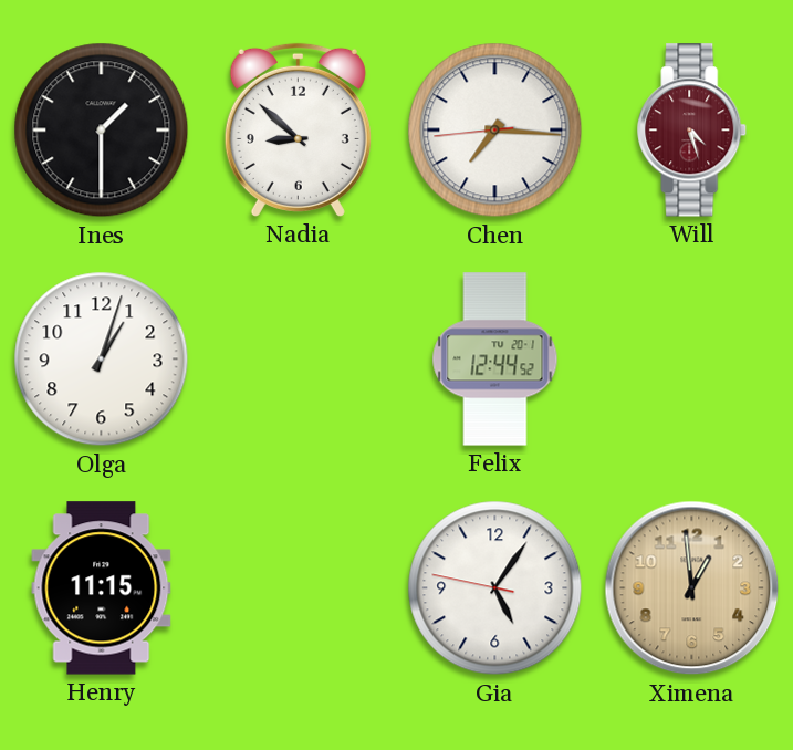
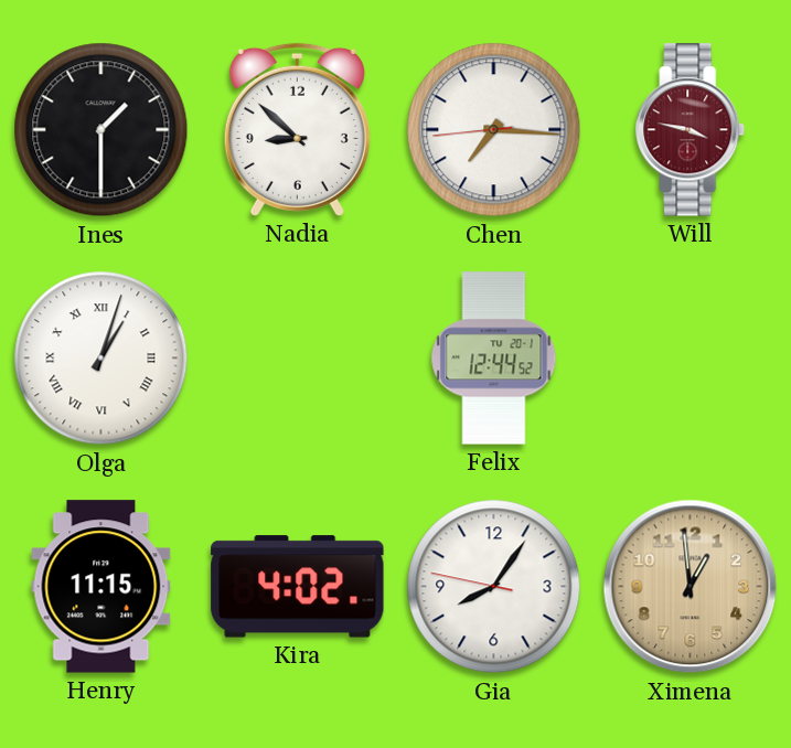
Will: 4:27 -> 3:47 (691, 130)
Olga numerals: Arabic -> Roman (101, 359)
Kira: none -> 4:02 (298, 587)
Gia: 5:05 -> 8:05 (494, 587)
